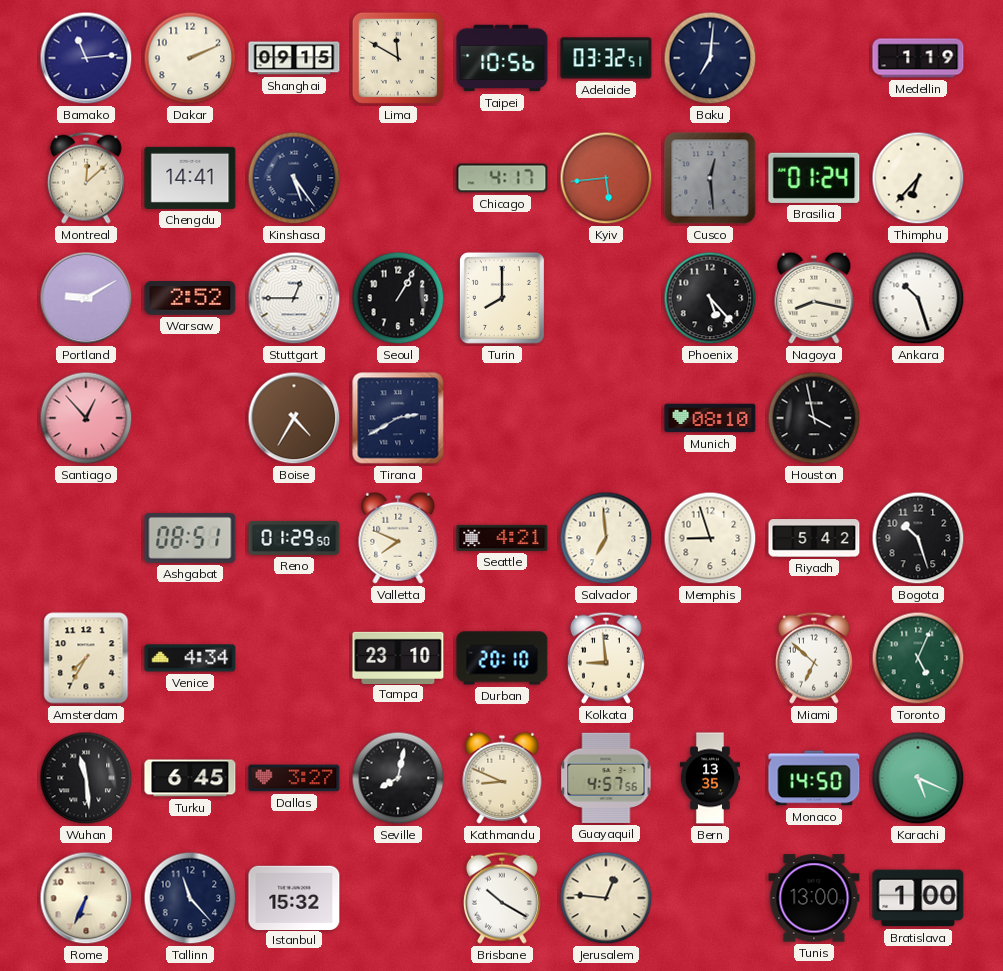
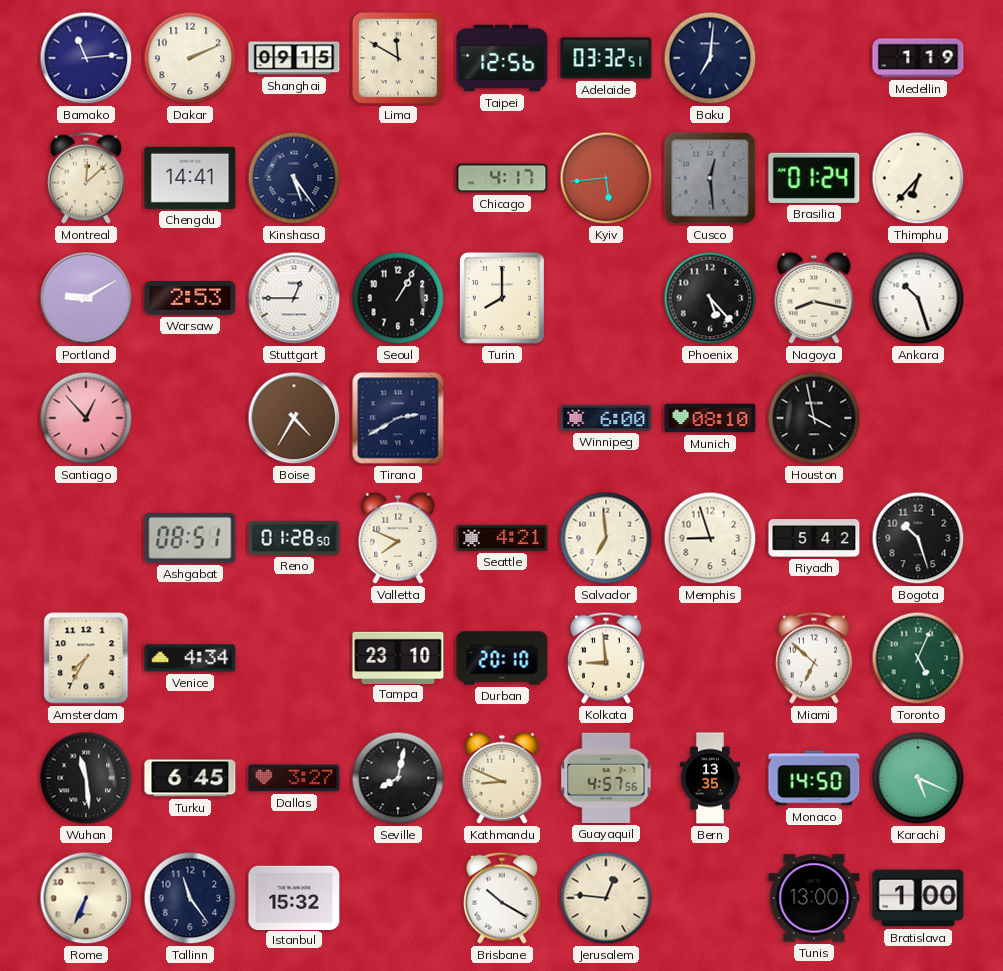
Taipei: 10:56 -> 12:56 (502, 58)
Warsaw: 2:52 -> 2:53 (190, 299)
Winnipeg: none -> 6:00 (606, 418)
Reno: 01:29 -> 01:28 (294, 538)
Tallinn: 11:23 -> 11:24 (190, 898)
